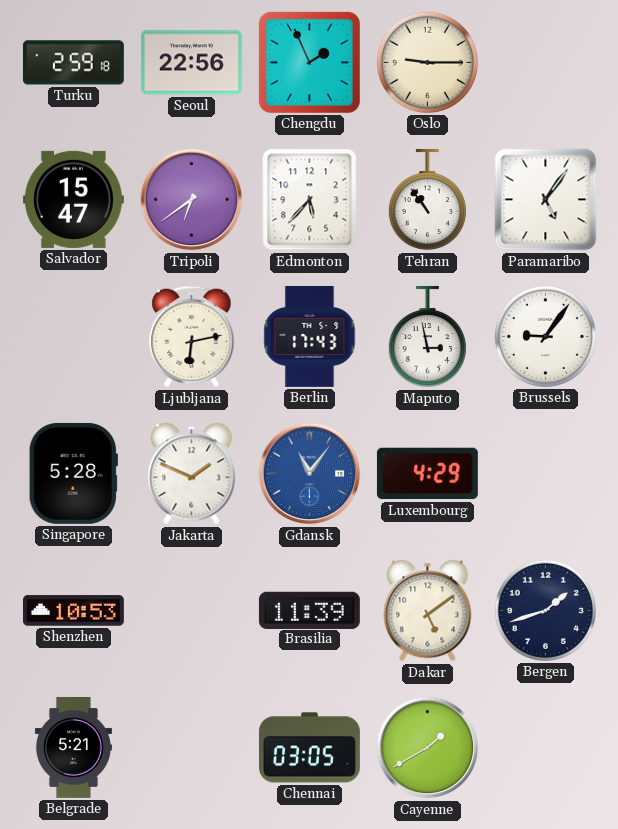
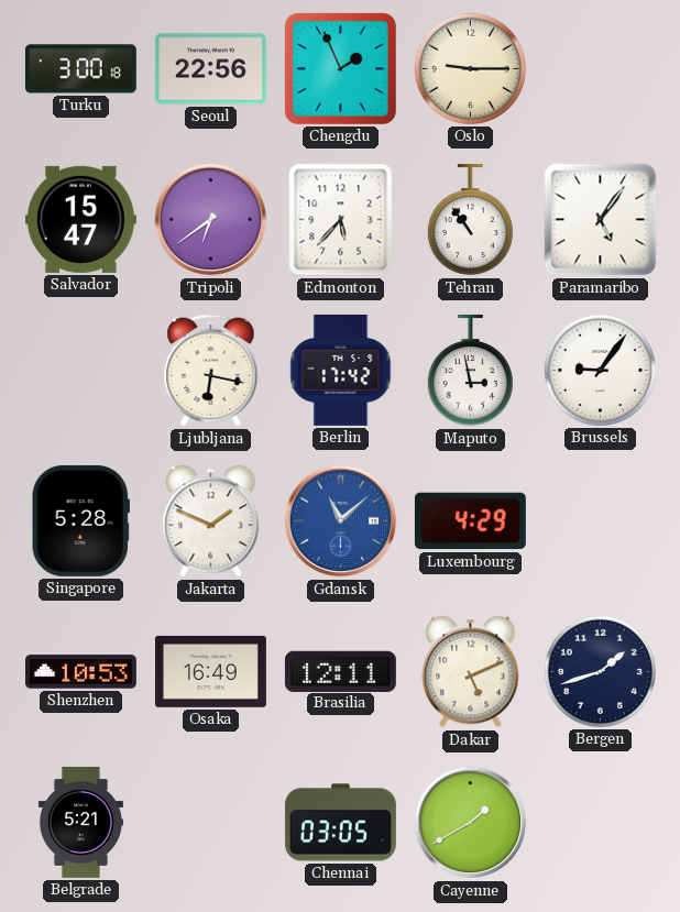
Turku: 2:59 -> 3:00 (80, 69)
Ljubljana: 6:13 -> 6:17 (211, 371)
Berlin: 17:43 -> 17:42 (341, 370)
Gdansk: 11:06 -> 11:08 (341, 521)
Osaka: none -> 16:49 (210, 671)
Brasilia: 11:39 -> 12:11 (340, 671)
Dakar: 5:09 -> 5:11 (471, 672)
